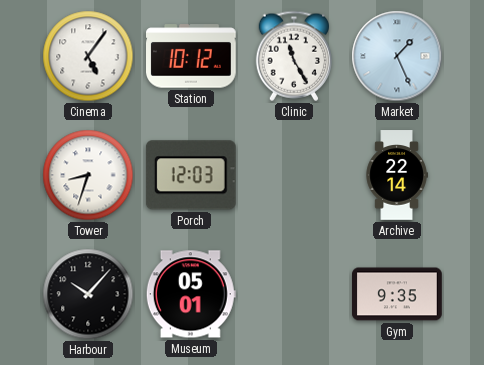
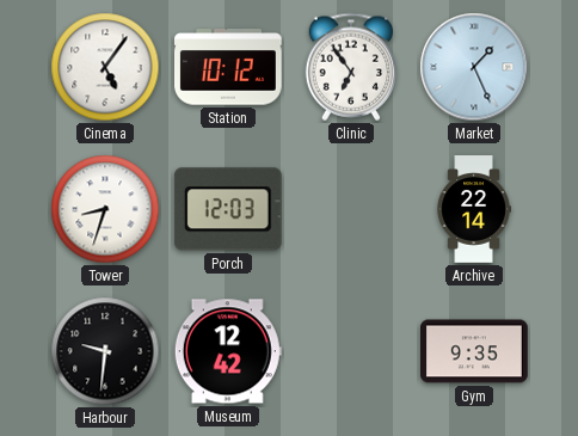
Clinic: 11:25 -> 6:54 (350, 67)
Harbour: 10:07 -> 9:31 (105, 351)
Museum: 05:01 -> 12:42 (228, 351)
